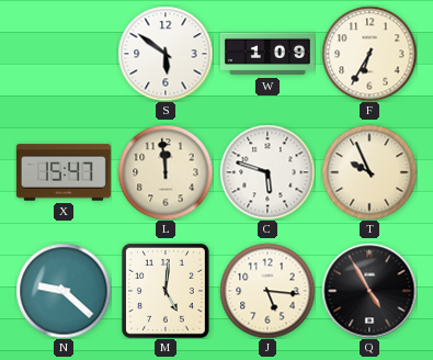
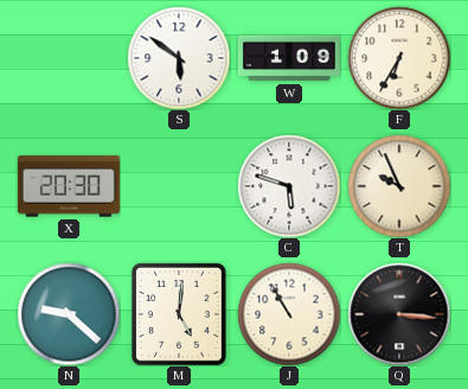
X: 15:47 -> 20:30 (69, 186)
L: 11:59 -> none (166, 172)
J: 5:16 -> 10:55 (289, 314)
Q: 4:55 -> 3:16 (399, 314)
